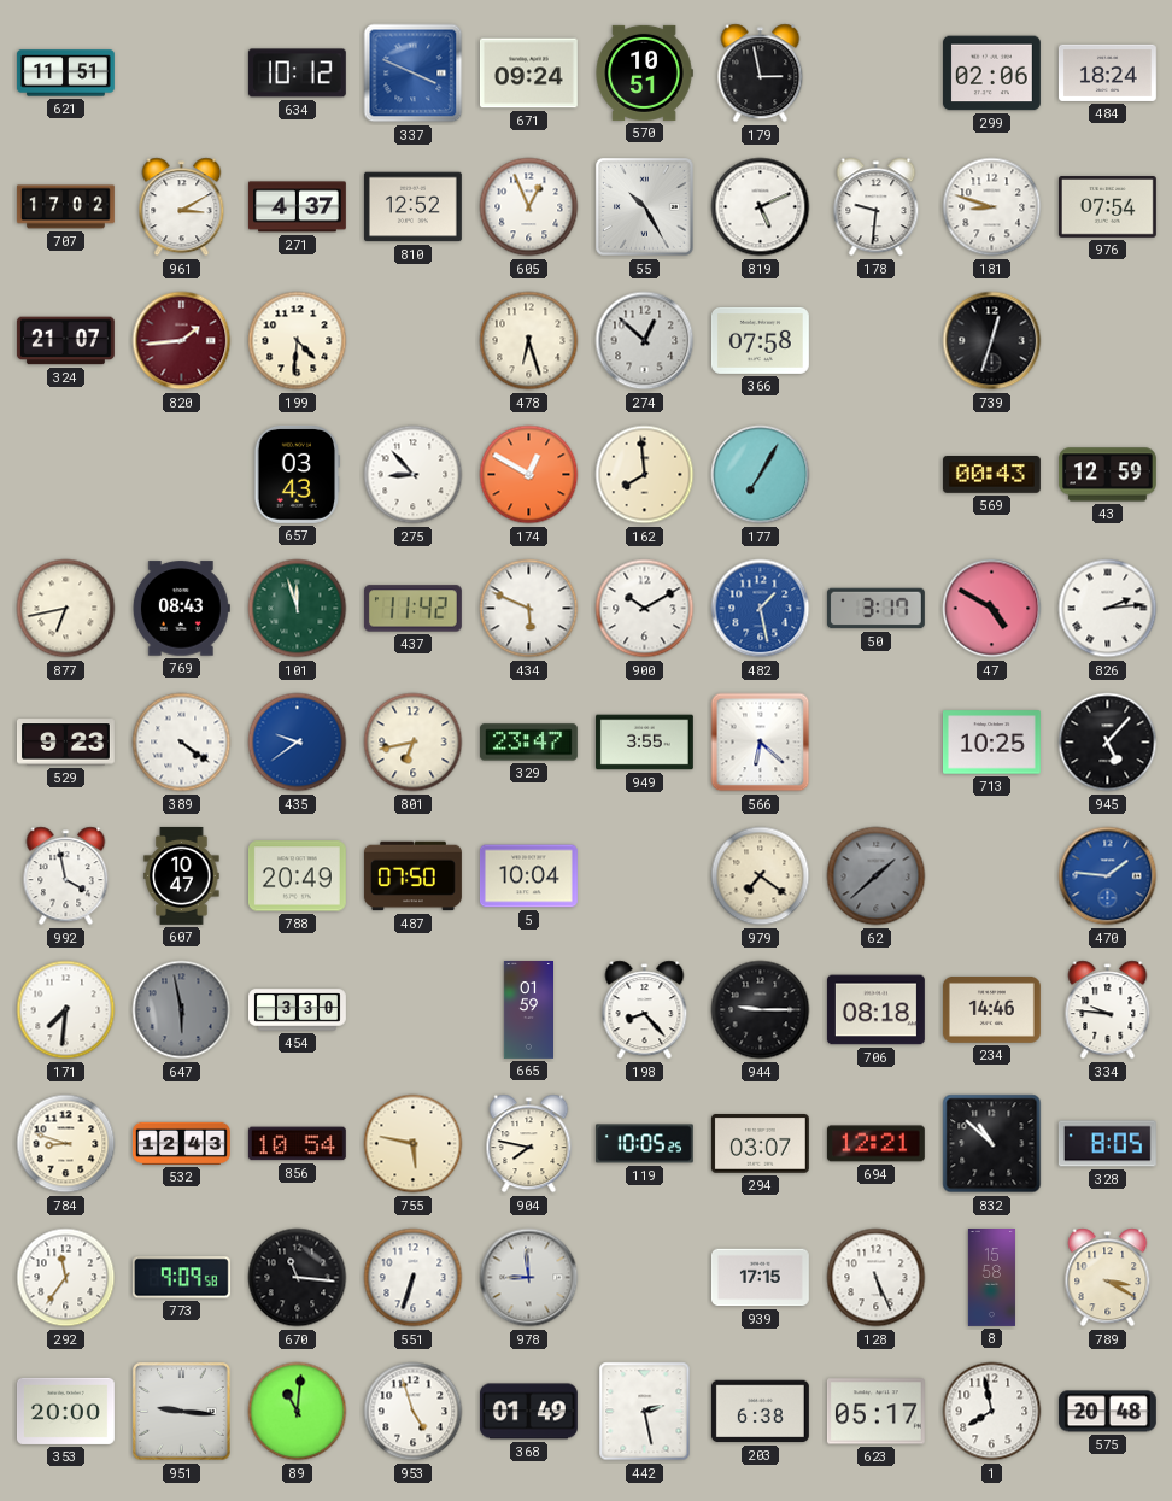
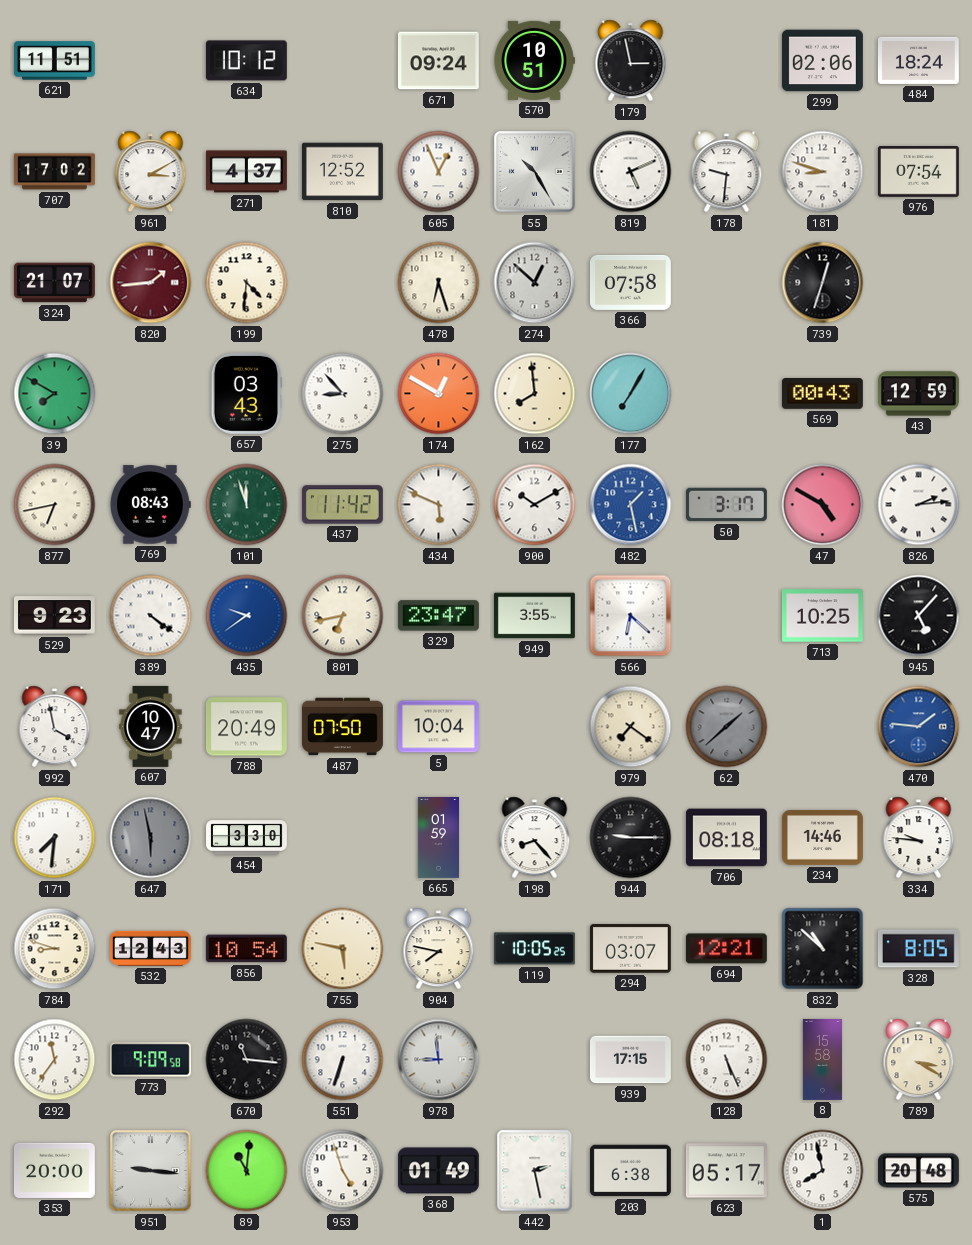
337: 3:49 -> none (414, 74)
39: none -> 7:50 (55, 394)
